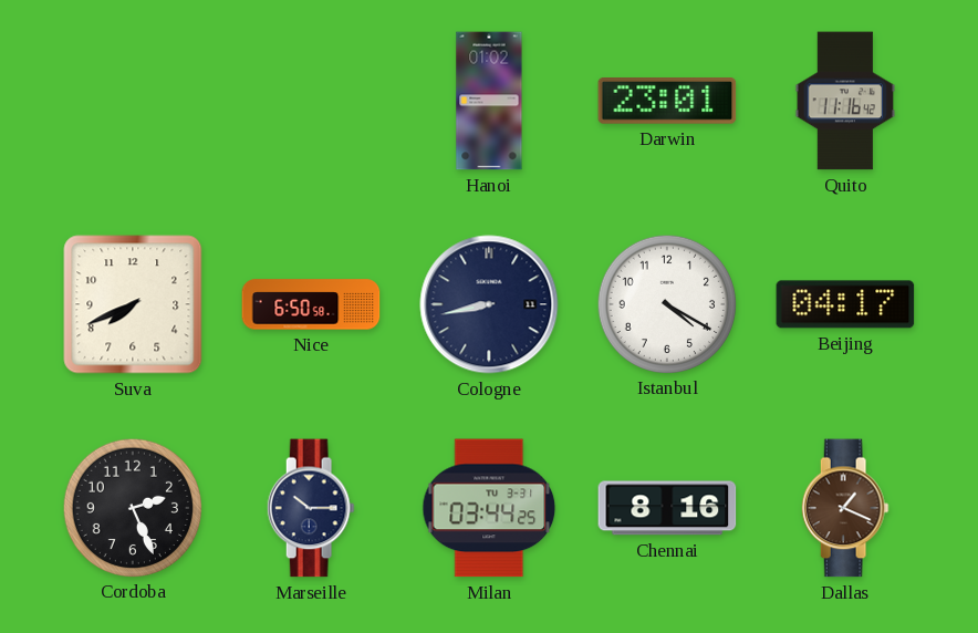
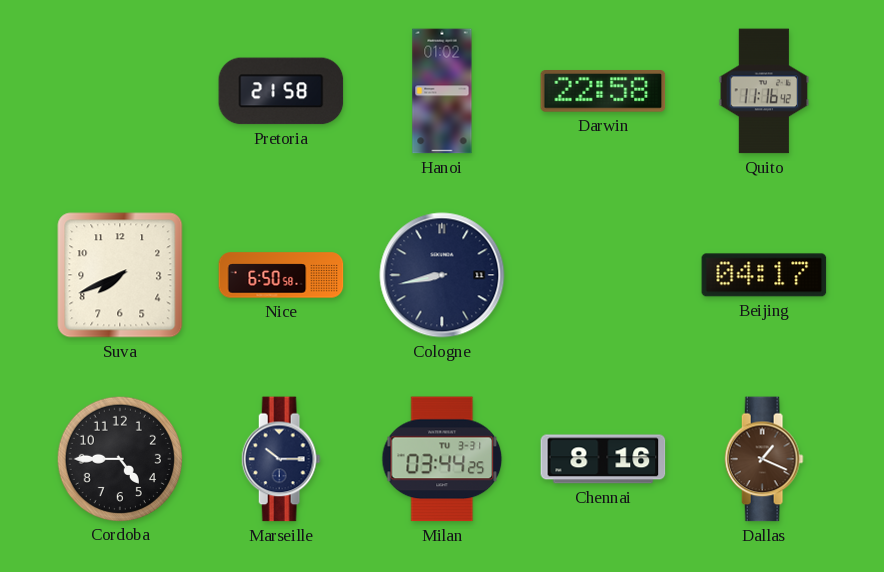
Pretoria: none -> 21:58 (281, 91)
Darwin: 23:01 -> 22:58 (603, 92)
Istanbul: 4:20 -> none (666, 303)
Cordoba: 2:26 -> 4:45 (119, 458)
